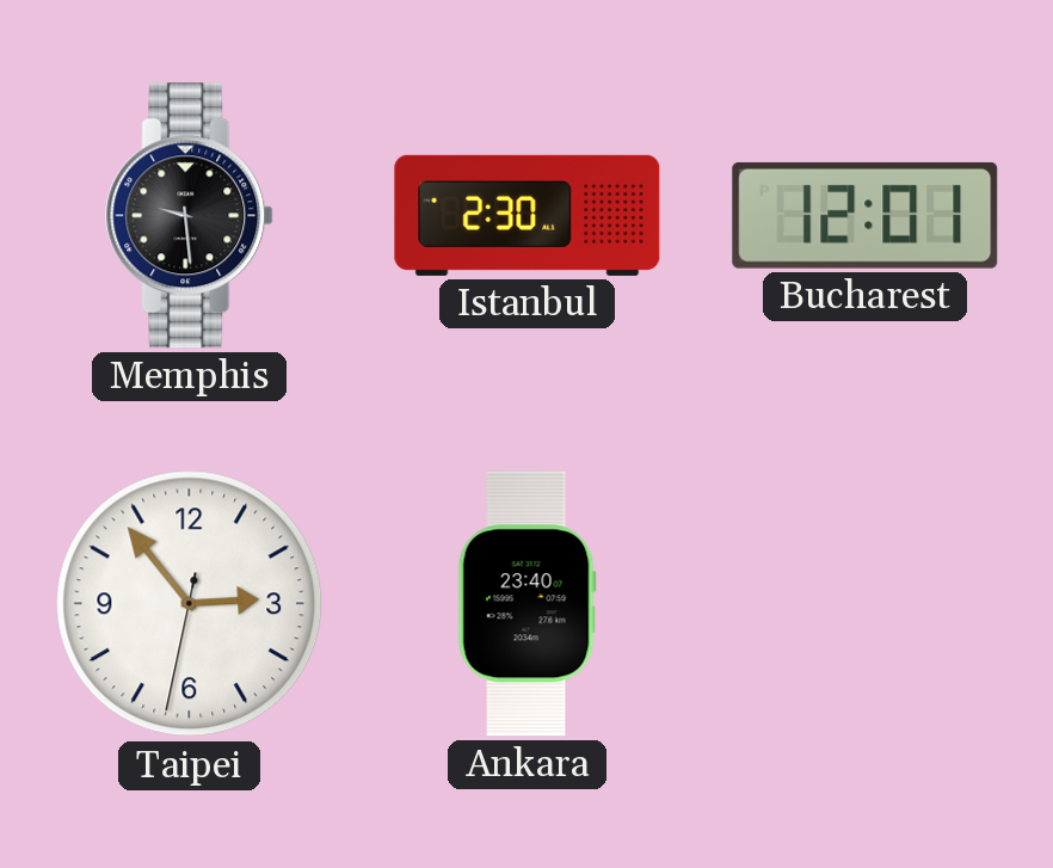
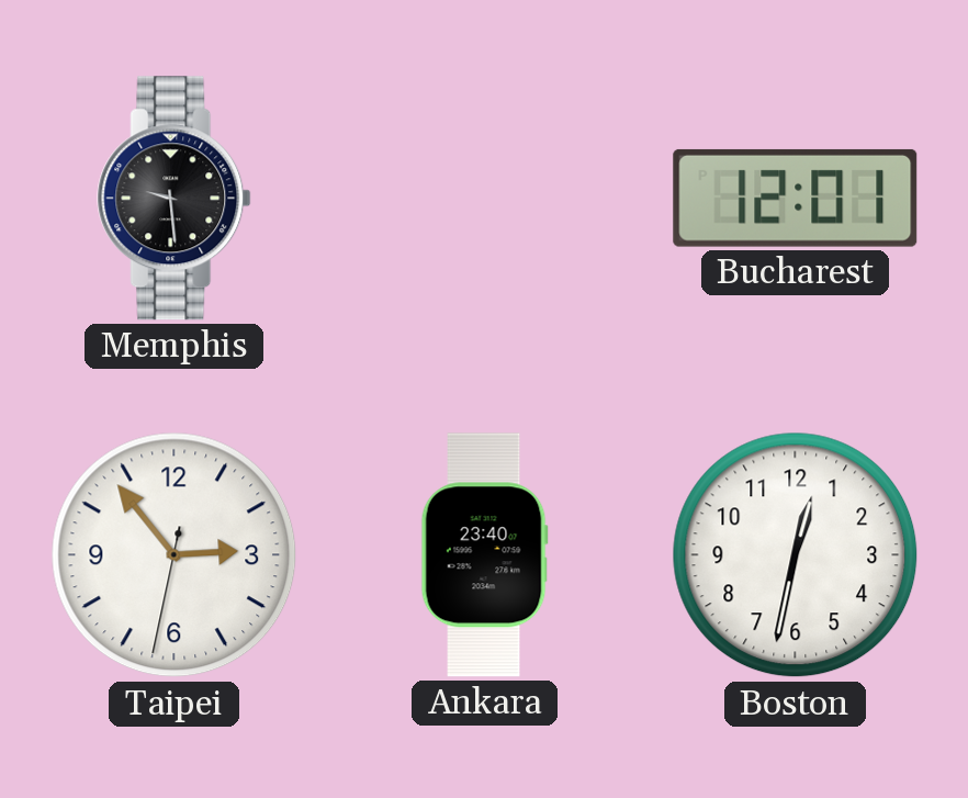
Istanbul: 2:30 -> none (528, 215)
Boston: none -> 12:32 (796, 555)
